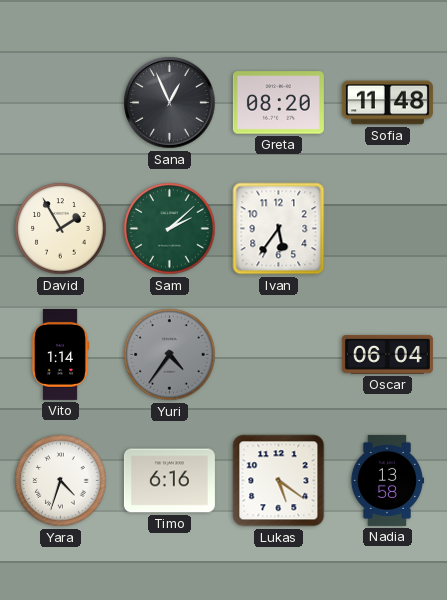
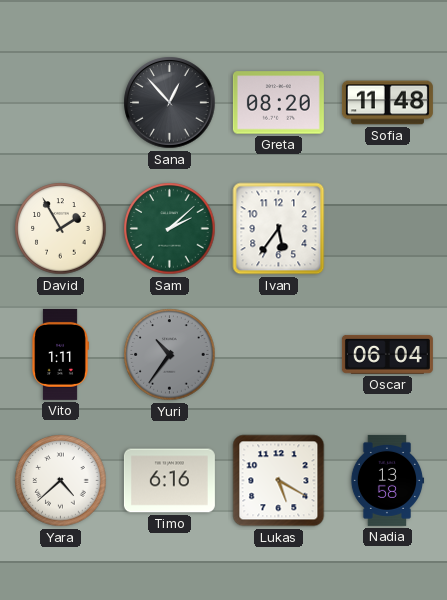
Sana: 12:56 -> 12:53 (170, 103)
Vito: 1:14 -> 1:11 (60, 354)
Yuri: 4:36 -> 10:36 (170, 355)
Yara: 4:33 -> 4:38 (61, 481)
Lukas: 5:21 -> 5:20 (279, 481)
